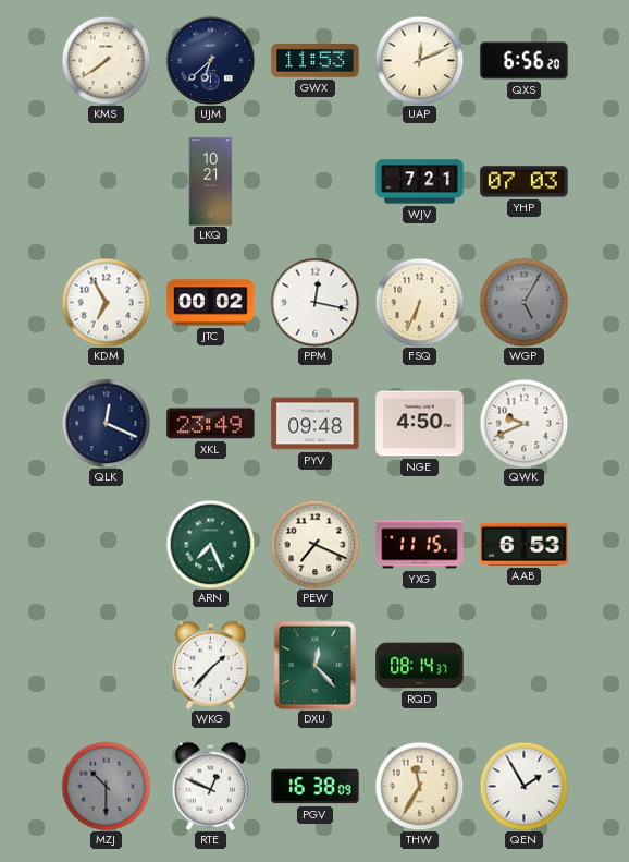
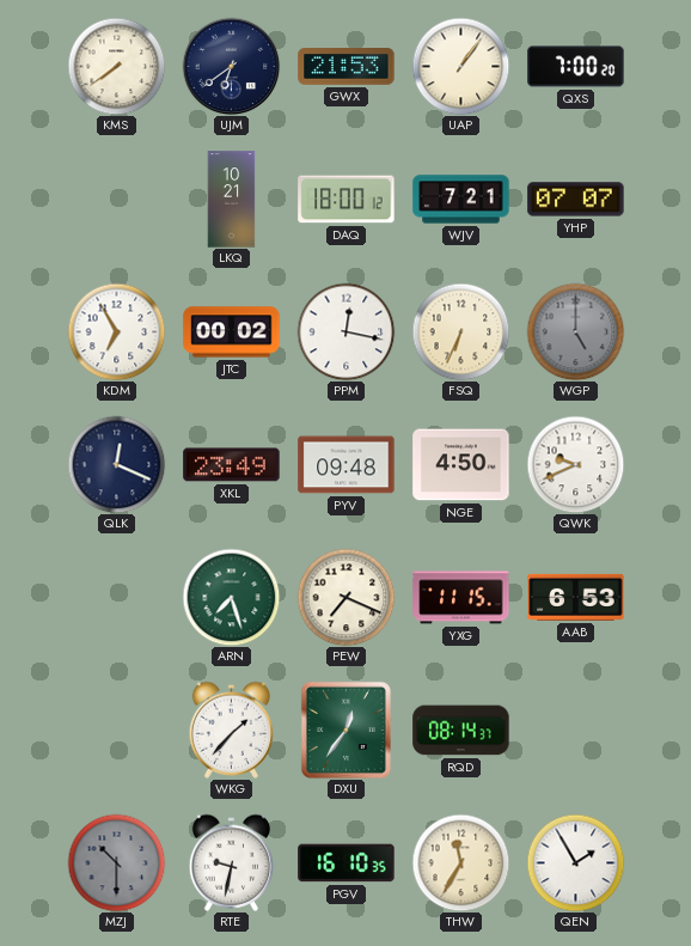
UJM: 6:38 -> 6:39 (231, 66)
GWX: 11:53 -> 21:53 (347, 67)
UAP: 12:11 -> 1:06 (460, 66)
QXS: 6:56 -> 7:00 (576, 67)
DAQ: none -> 18:00 (347, 200)
YHP: 07:03 -> 07:07 (576, 200)
WGP: 5:05 -> 5:00 (575, 331)
ARN: 7:26 -> 7:27 (231, 597)
DXU: 12:23 -> 12:36 (345, 730)
RTE: 12:49 -> 9:32 (232, 862)
PGV: 16:38 -> 16:10 (347, 863)
